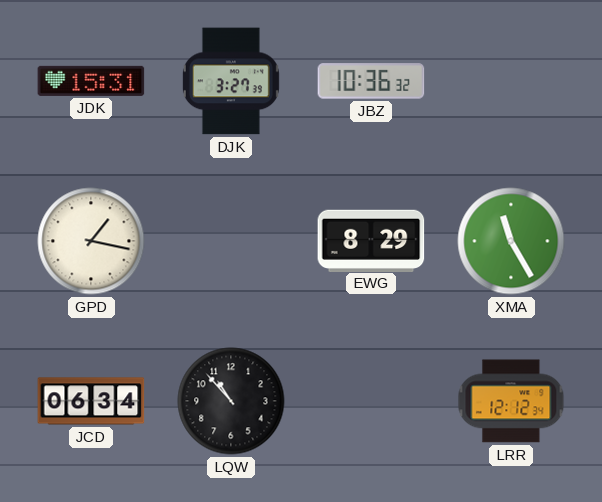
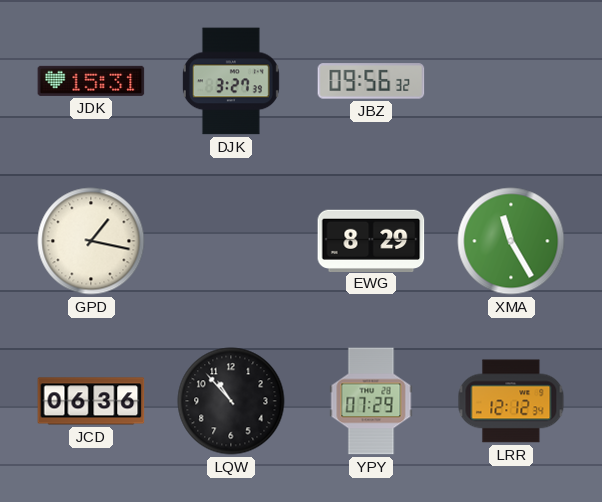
JBZ: 10:36 -> 09:56 (371, 81)
JCD: 06:34 -> 06:36 (91, 401)
YPY: none -> 07:29 (371, 401)
